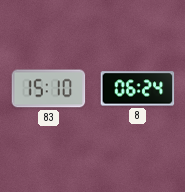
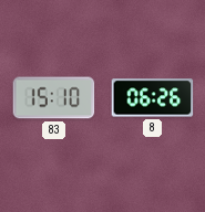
8: 06:24 -> 06:26 (153, 98)
